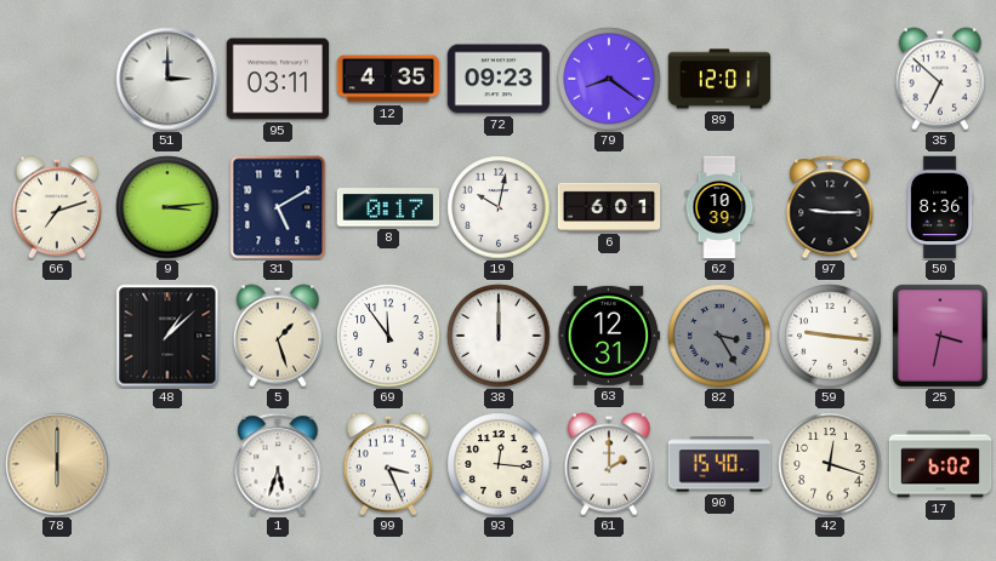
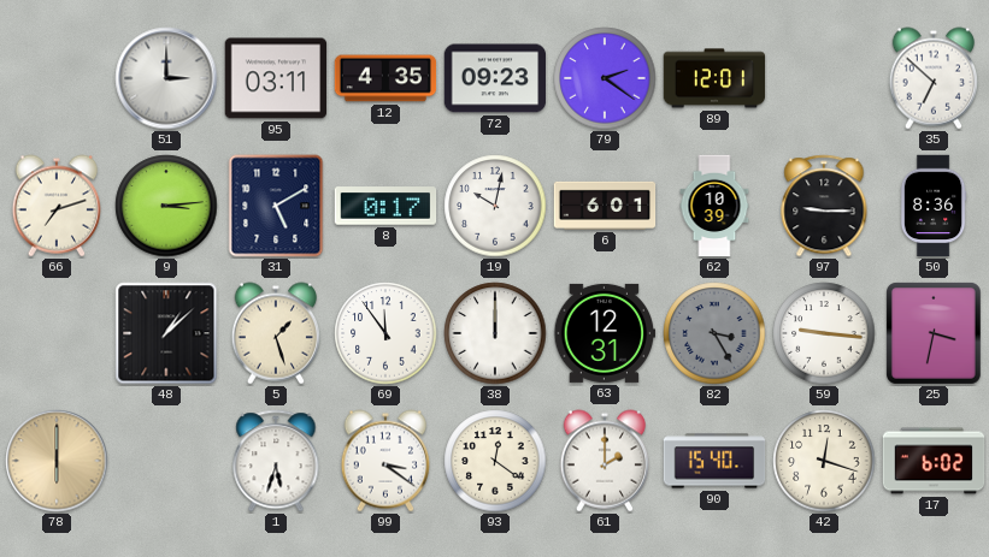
79: 8:21 -> 2:21 (605, 78)
99: 3:26 -> 3:21 (384, 461)
93: 12:16 -> 12:21 (495, 461)
